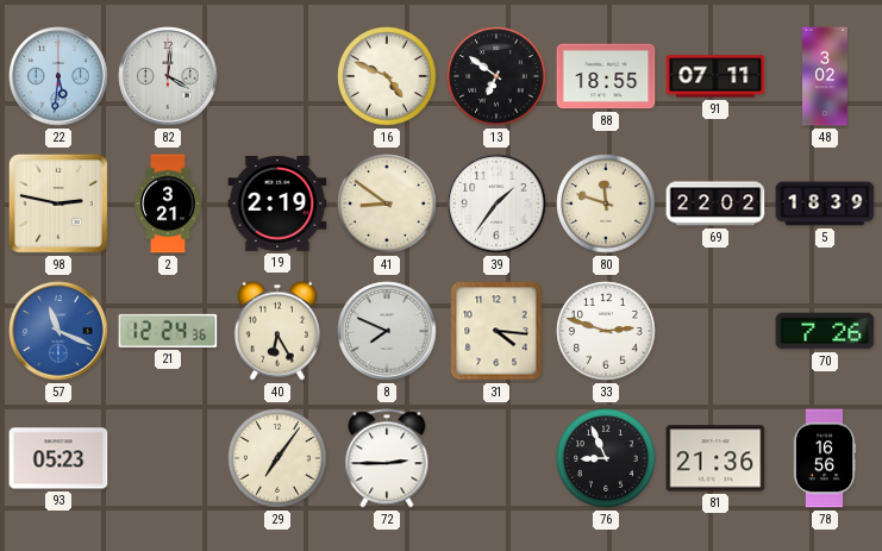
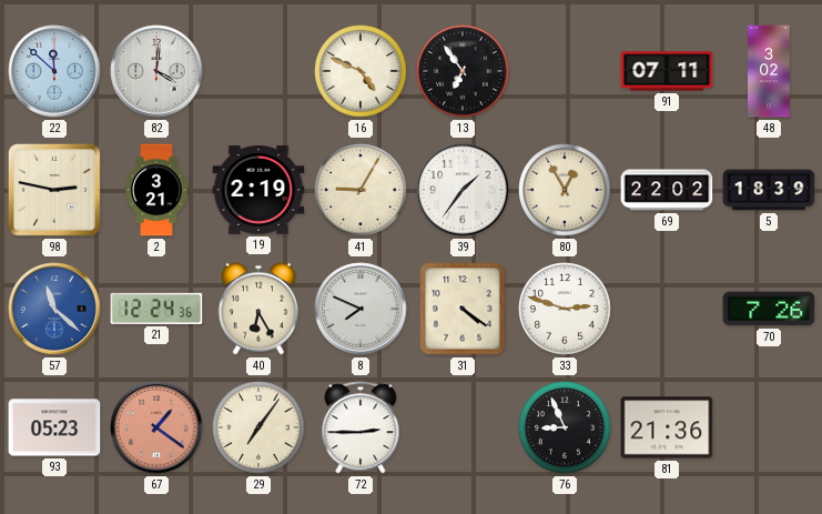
22: 5:31 -> 11:52 (54, 71)
13: 6:51 -> 6:54 (463, 71)
88: 18:55 -> none (606, 76)
41: 8:51 -> 9:05 (361, 190)
80: 11:48 -> 12:55 (565, 190)
57: 11:19 -> 11:22 (54, 309)
31: 4:16 -> 4:21 (463, 309)
67: none -> 1:21 (156, 427)
78: 16:56 -> none (825, 458)
